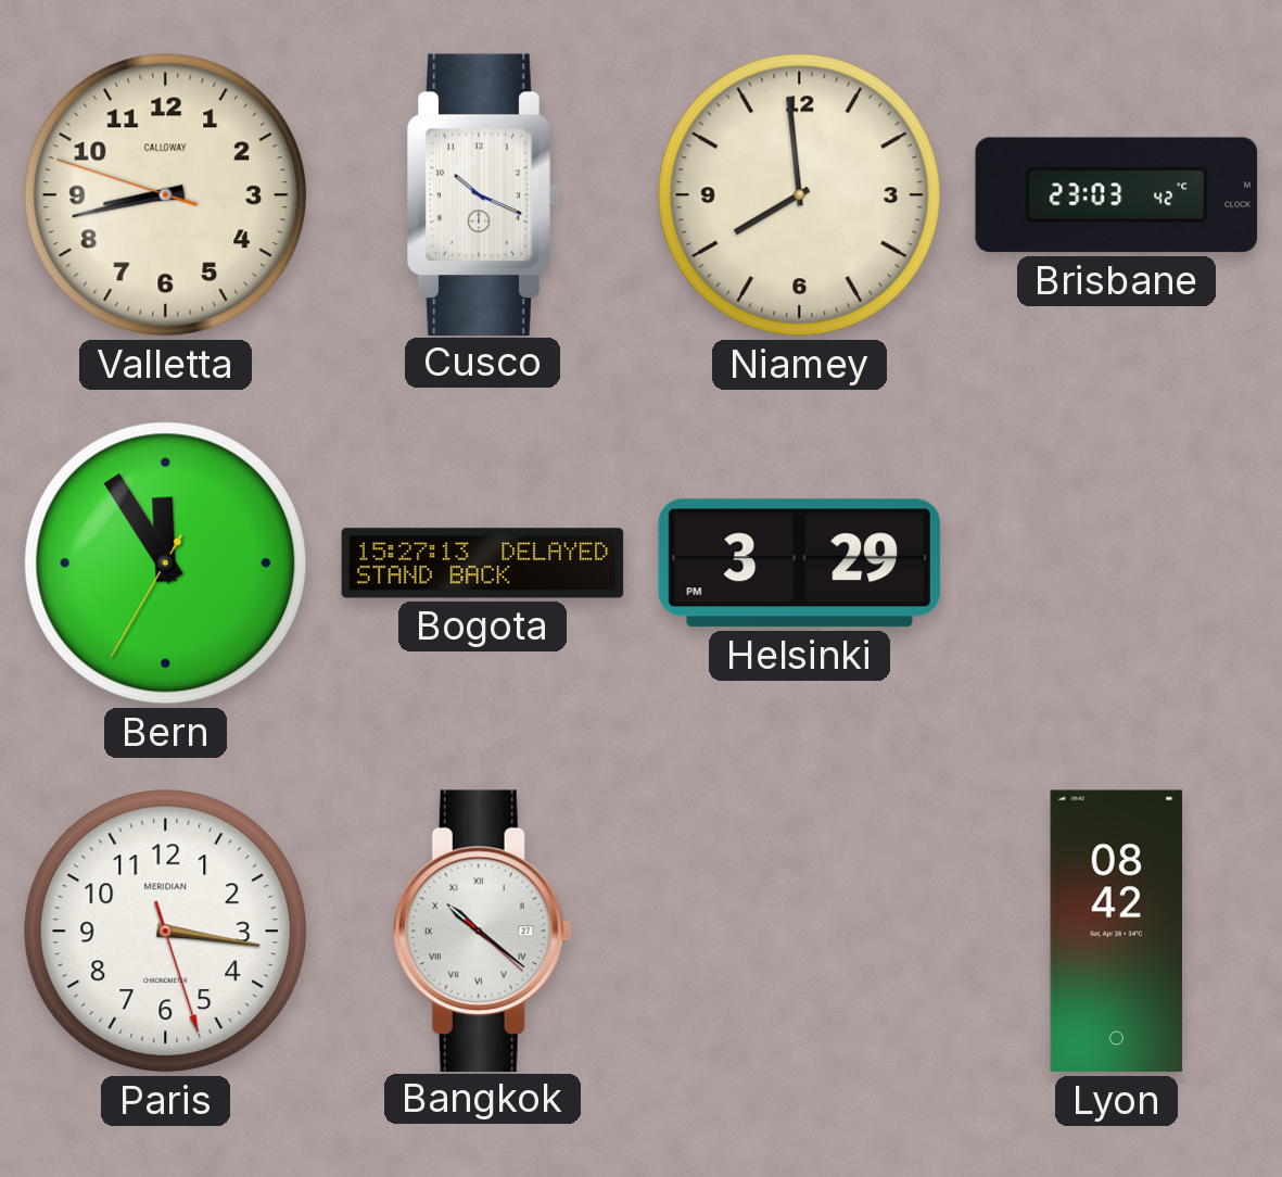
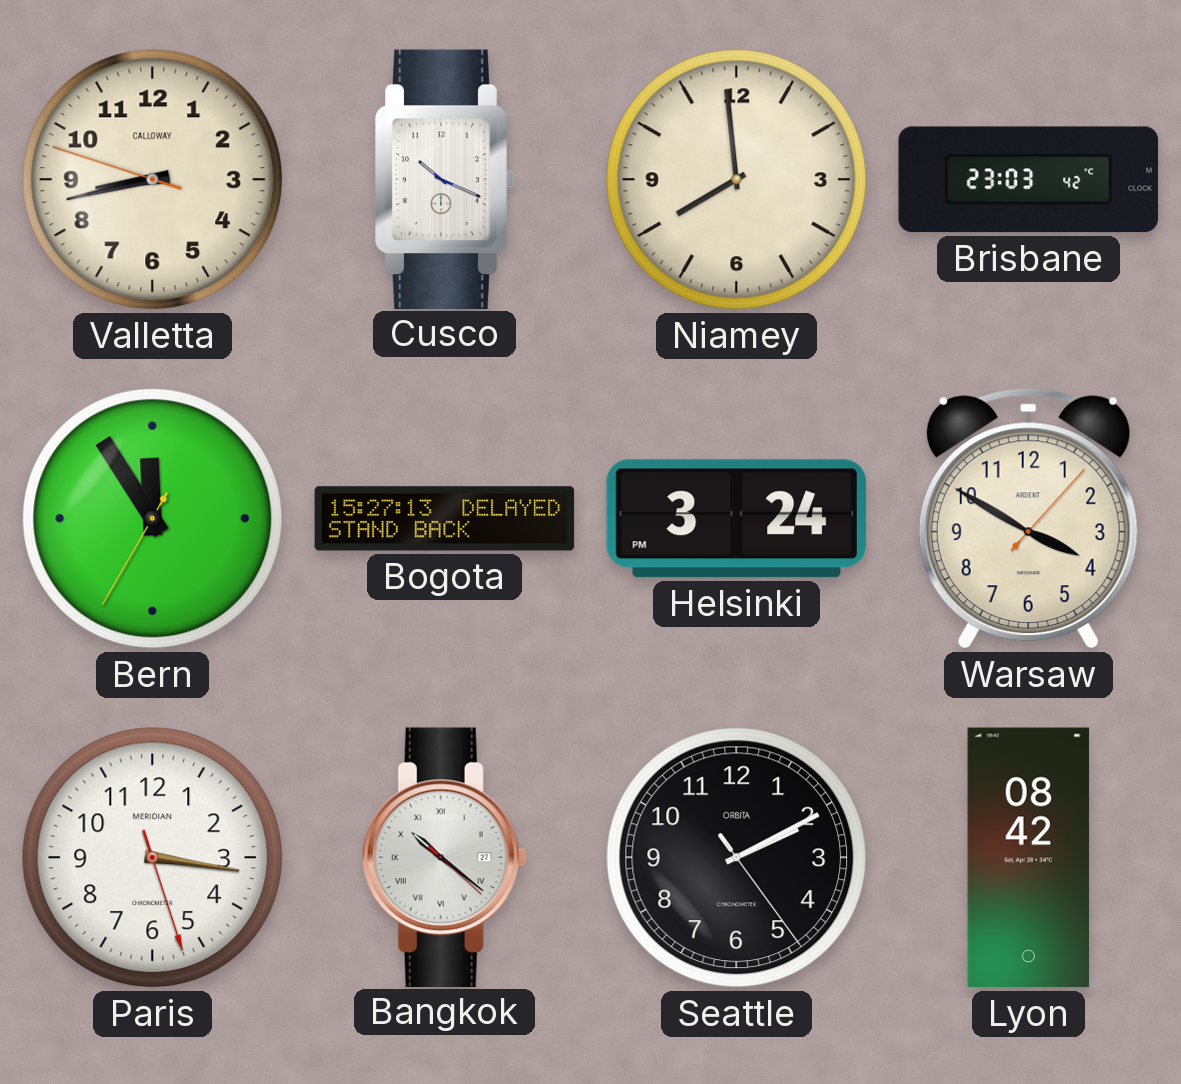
Helsinki: 3:29 -> 3:24 (736, 519)
Warsaw: none -> 3:50 (1028, 519)
Seattle: none -> 2:10 (737, 858)
